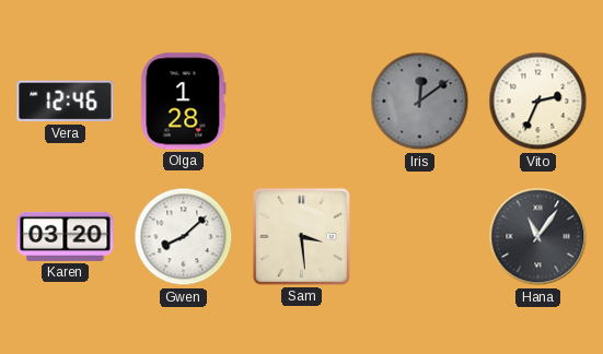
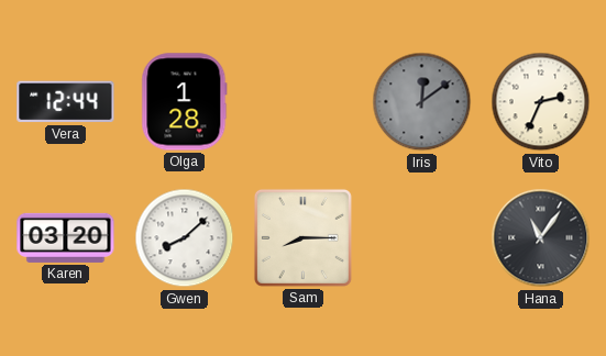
Vera: 12:46 -> 12:44 (66, 102)
Sam: 3:29 -> 8:15 (302, 237)
